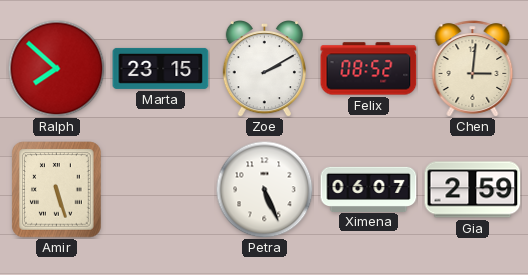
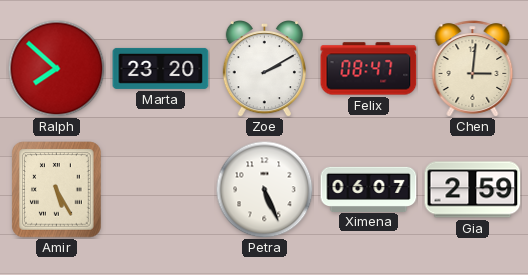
Marta: 23:15 -> 23:20 (161, 68)
Felix: 08:52 -> 08:47 (369, 69)
Amir: 5:27 -> 5:25 (57, 190)
